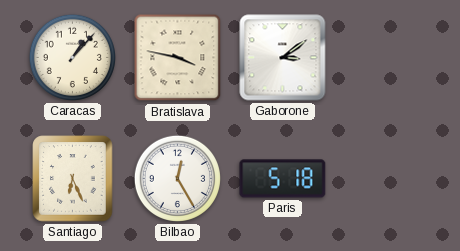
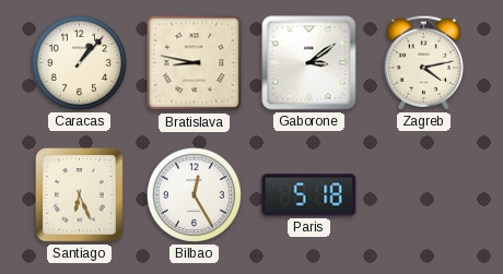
Bratislava: 3:47 -> 8:47 (195, 63)
Zagreb: none -> 4:13 (423, 62)
